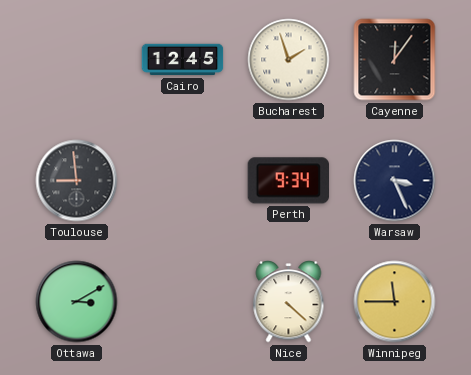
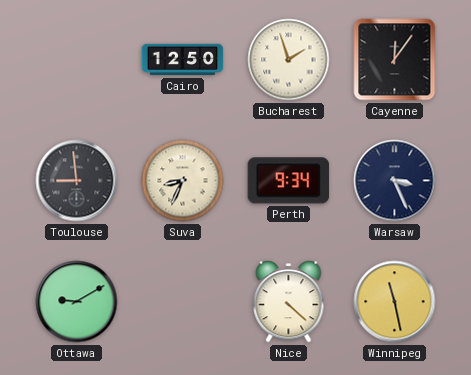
Cairo: 12:45 -> 12:50 (183, 60)
Suva: none -> 8:34 (183, 181)
Ottawa: 3:10 -> 9:10 (77, 302)
Winnipeg: 11:45 -> 11:28 (395, 302)
